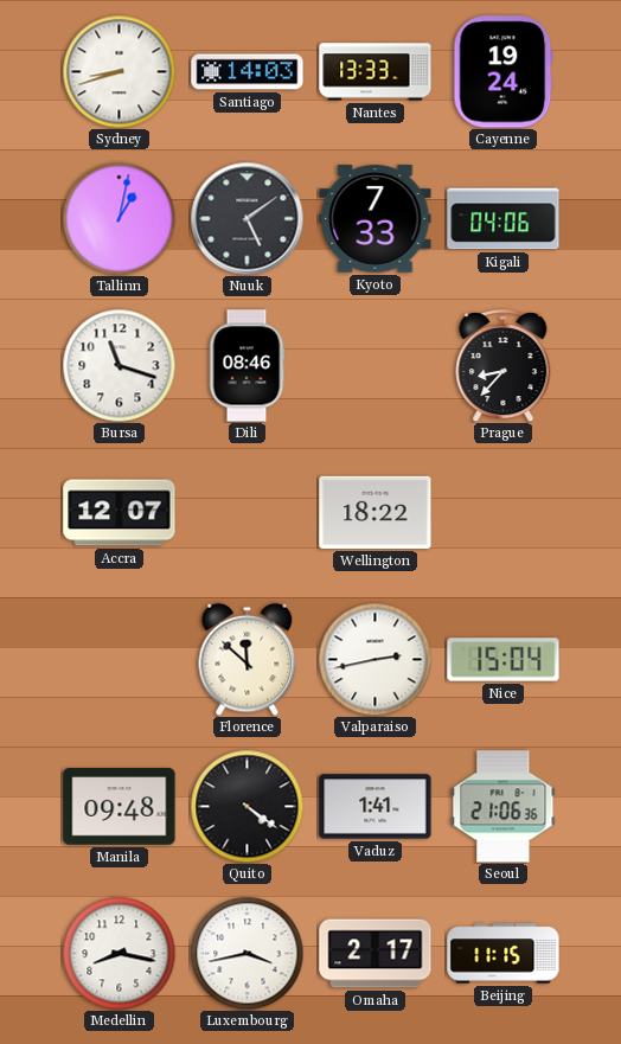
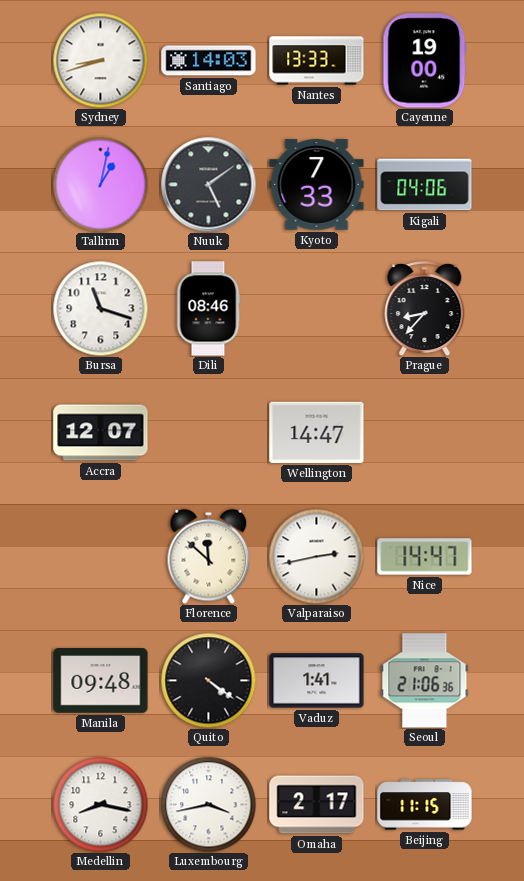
Cayenne: 19:24 -> 19:00 (425, 61)
Wellington: 18:22 -> 14:47 (317, 432)
Nice: 15:04 -> 14:47 (425, 557)
